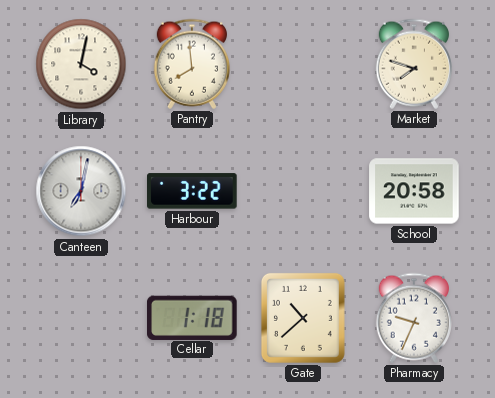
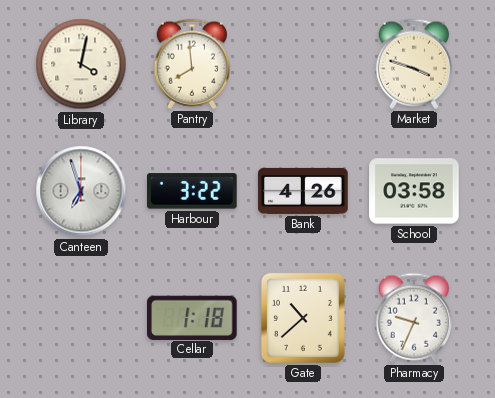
Market: 7:48 -> 3:48 (414, 64)
Canteen: 7:02 -> 6:57 (81, 191)
Bank: none -> 4:26 (303, 191)
School: 20:58 -> 03:58 (414, 191)
